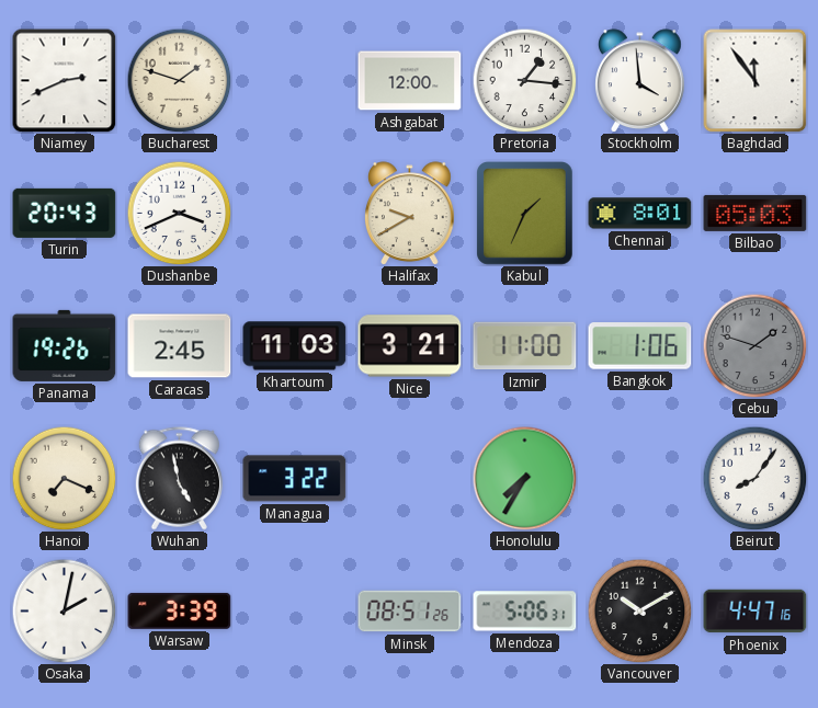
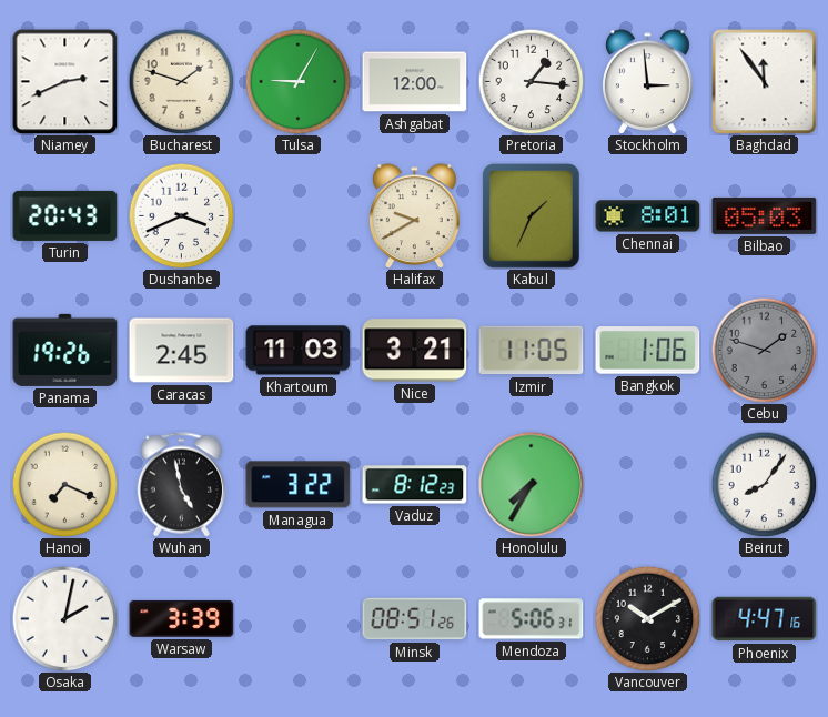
Tulsa: none -> 9:05 (297, 81)
Stockholm: 3:59 -> 2:59 (648, 81)
Izmir: 11:00 -> 11:05 (532, 351)
Vaduz: none -> 8:12 (415, 485)
